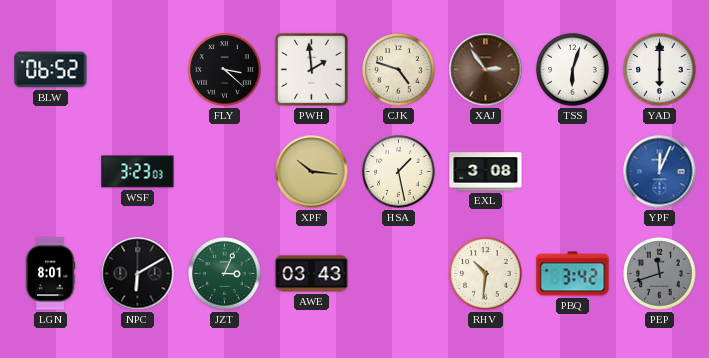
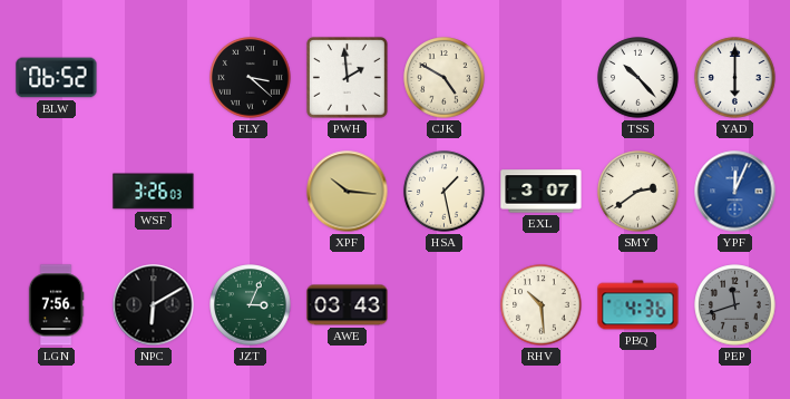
CJK: 4:48 -> 4:50 (445, 78)
XAJ: 2:54 -> none (486, 70)
TSS: 6:03 -> 10:23 (638, 78)
WSF: 3:23 -> 3:26 (154, 192)
EXL: 3:08 -> 3:07 (542, 192)
SMY: none -> 2:39 (638, 192)
LGN: 8:01 -> 7:56 (56, 305)
RHV: 10:31 -> 10:29 (542, 305)
PBQ: 3:42 -> 4:36 (638, 305)
